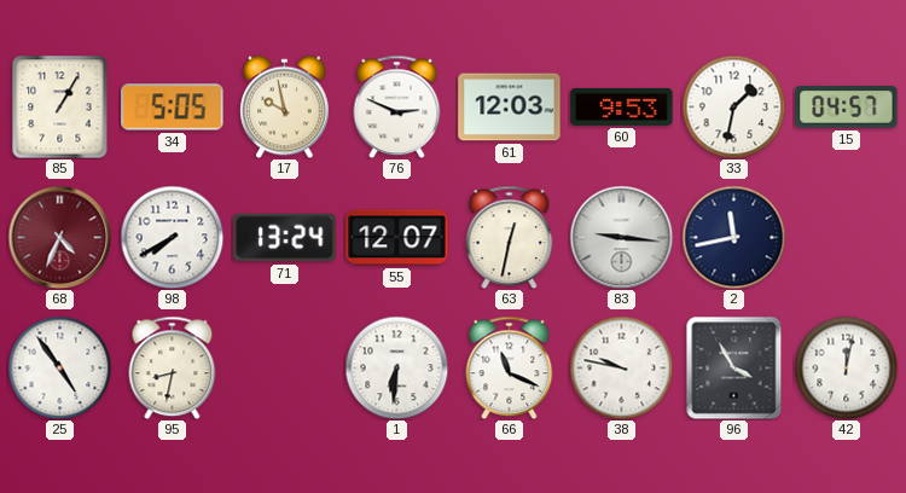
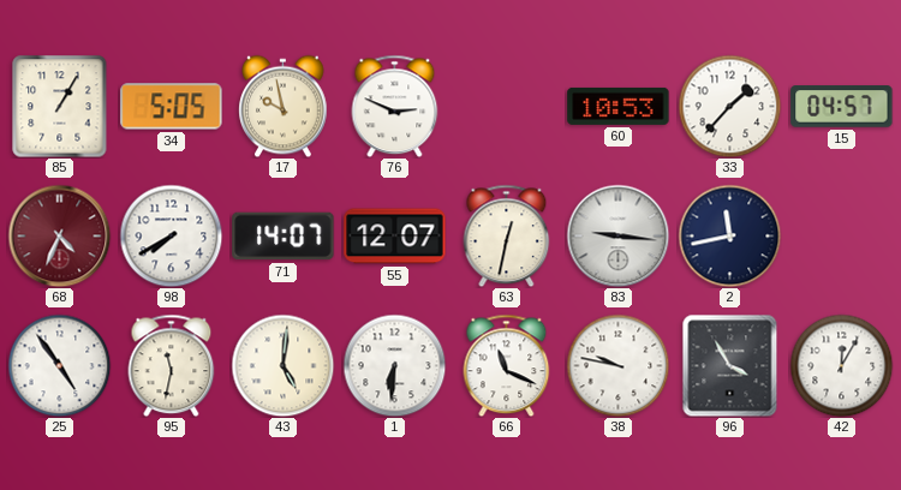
61: 12:03 -> none (510, 108)
60: 9:53 -> 10:53 (619, 106)
33: 1:32 -> 1:37 (729, 106)
71: 13:24 -> 14:07 (284, 237)
95: 8:32 -> 11:32 (172, 365)
43: none -> 5:01 (282, 365)
42: 12:02 -> 12:05 (841, 365)
